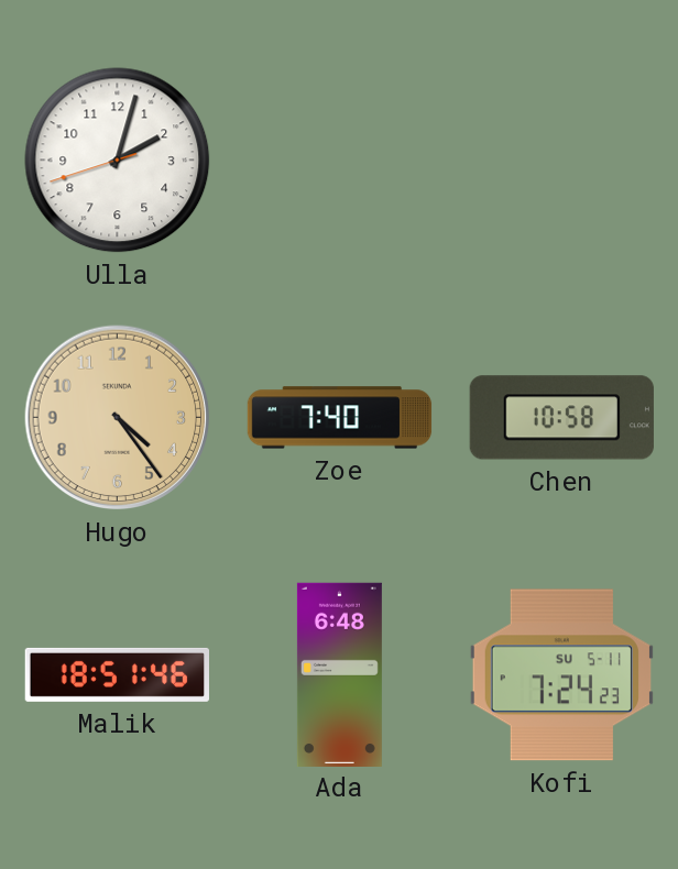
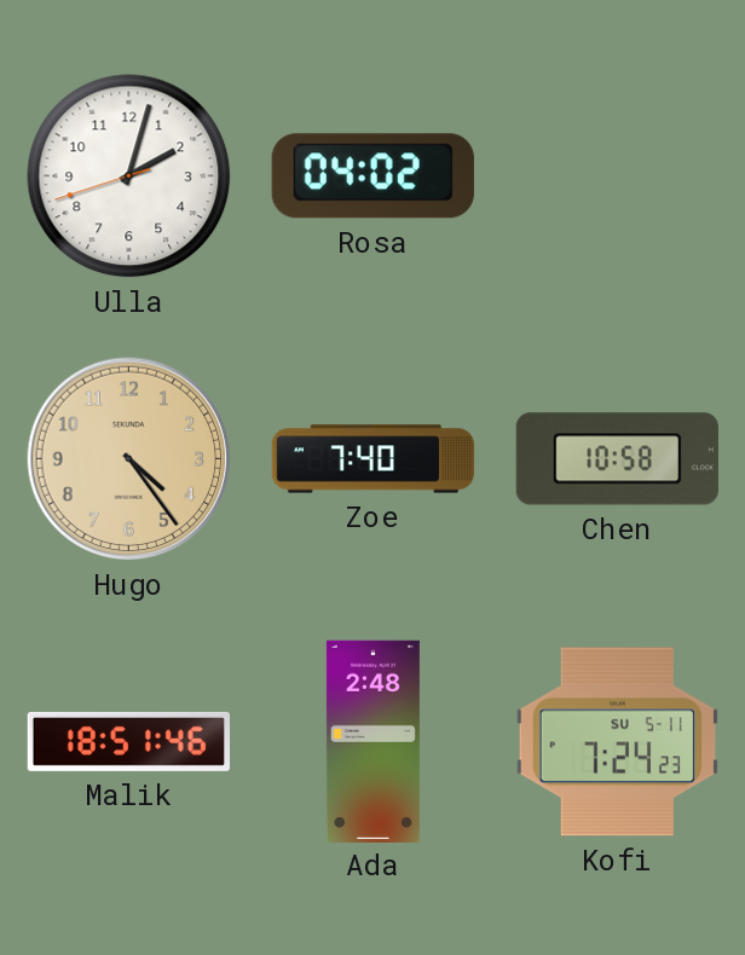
Rosa: none -> 04:02 (372, 176)
Ada: 6:48 -> 2:48 (372, 741)
